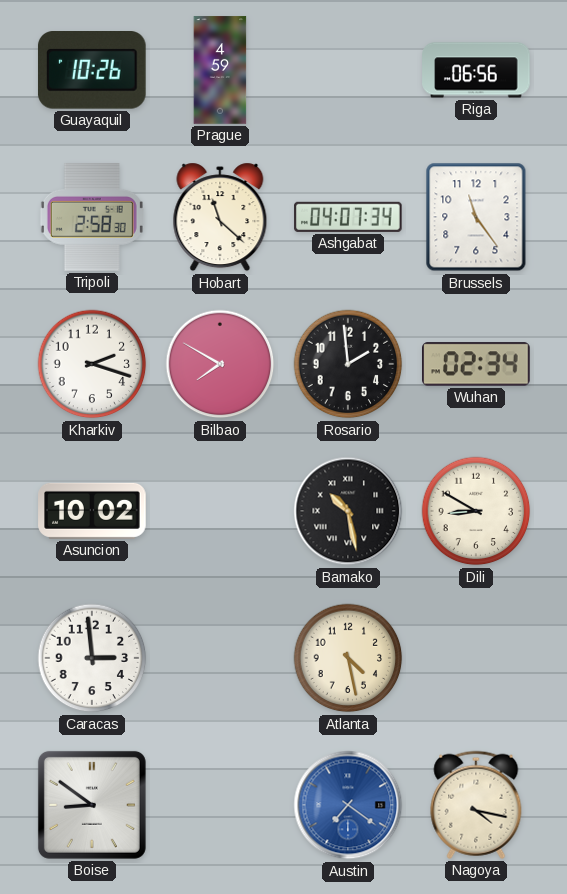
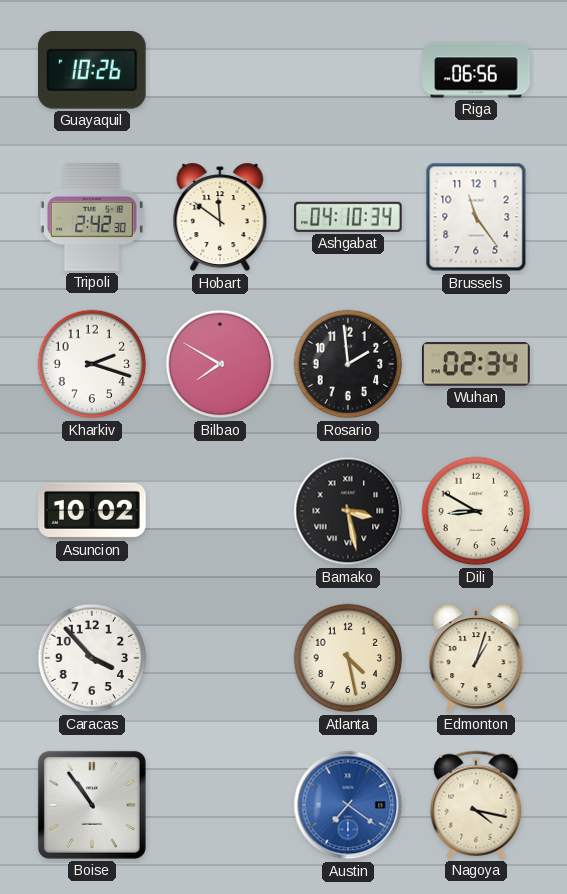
Prague: 4:59 -> none (220, 70)
Tripoli: 2:58 -> 2:42 (92, 217)
Hobart: 11:22 -> 11:51 (220, 217)
Ashgabat: 04:07 -> 04:10 (348, 217)
Bamako: 10:28 -> 3:28 (348, 511)
Caracas: 2:59 -> 3:53 (92, 658)
Edmonton: none -> 1:03 (476, 658)
Boise: 8:51 -> 10:54 (92, 805)
